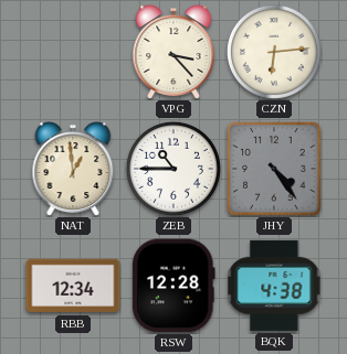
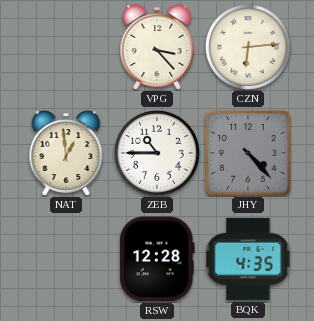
JHY: 4:24 -> 4:23 (248, 153)
RBB: 12:34 -> none (73, 286)
BQK: 4:38 -> 4:35 (248, 259)
